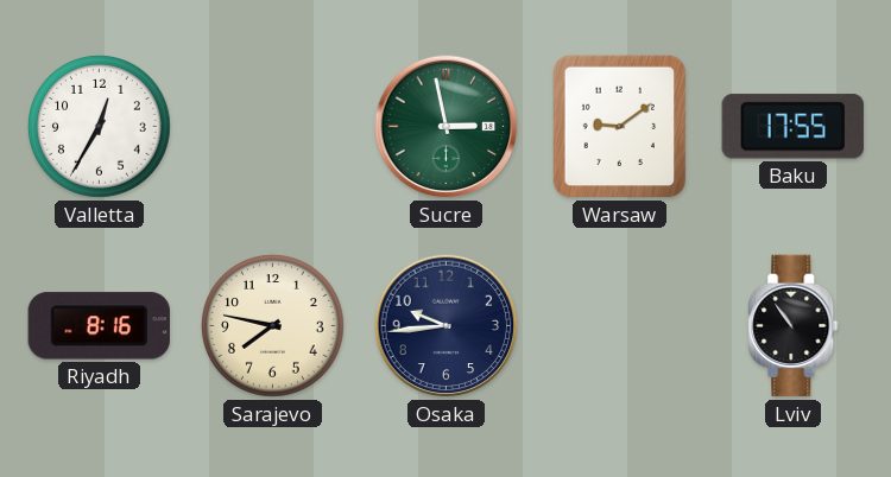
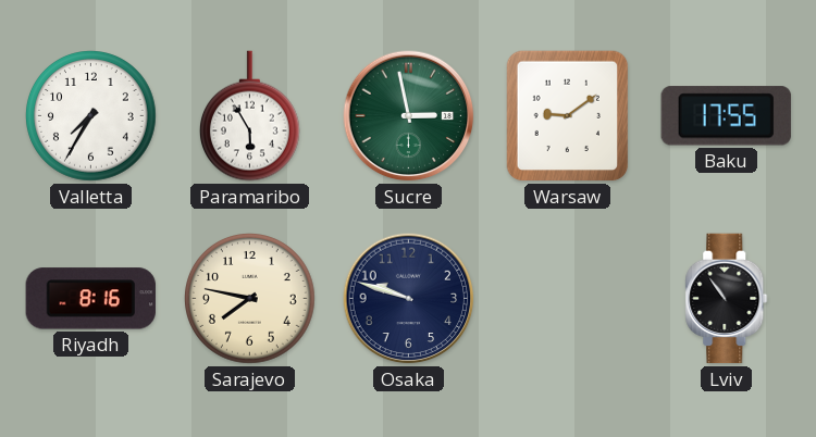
Valletta: 12:35 -> 7:35 (91, 116)
Paramaribo: none -> 5:55 (249, 116)
Osaka: 9:44 -> 9:48 (409, 299)
